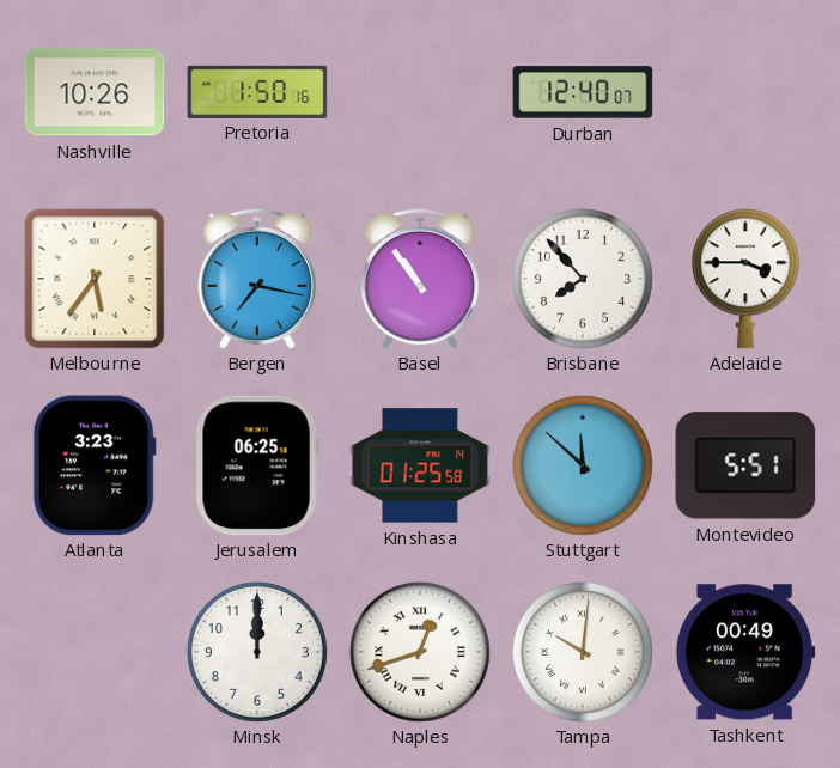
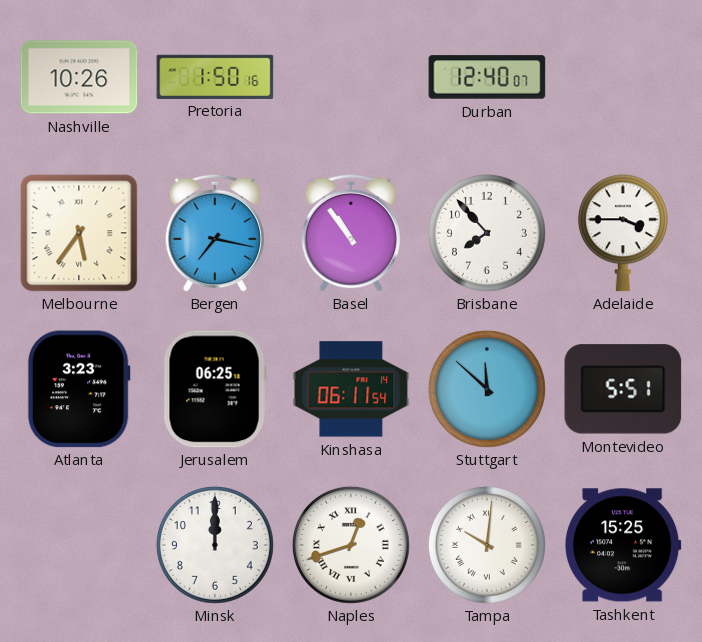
Kinshasa: 01:25 -> 06:11 (351, 389)
Tashkent: 00:49 -> 15:25 (623, 545)
